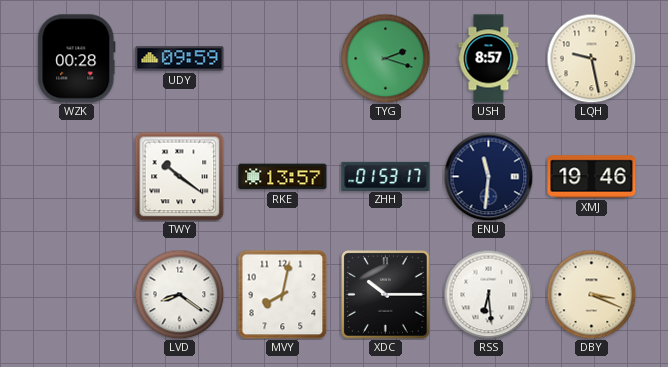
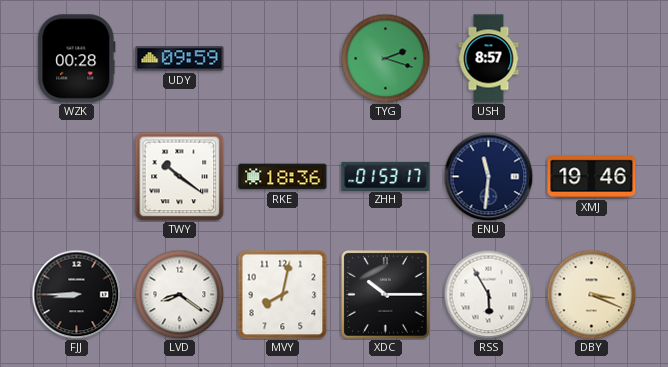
LQH: 9:28 -> none (591, 58)
RKE: 13:57 -> 18:36 (283, 177)
FJJ: none -> 8:45 (76, 294)
RSS: 6:29 -> 5:55 (488, 294)
